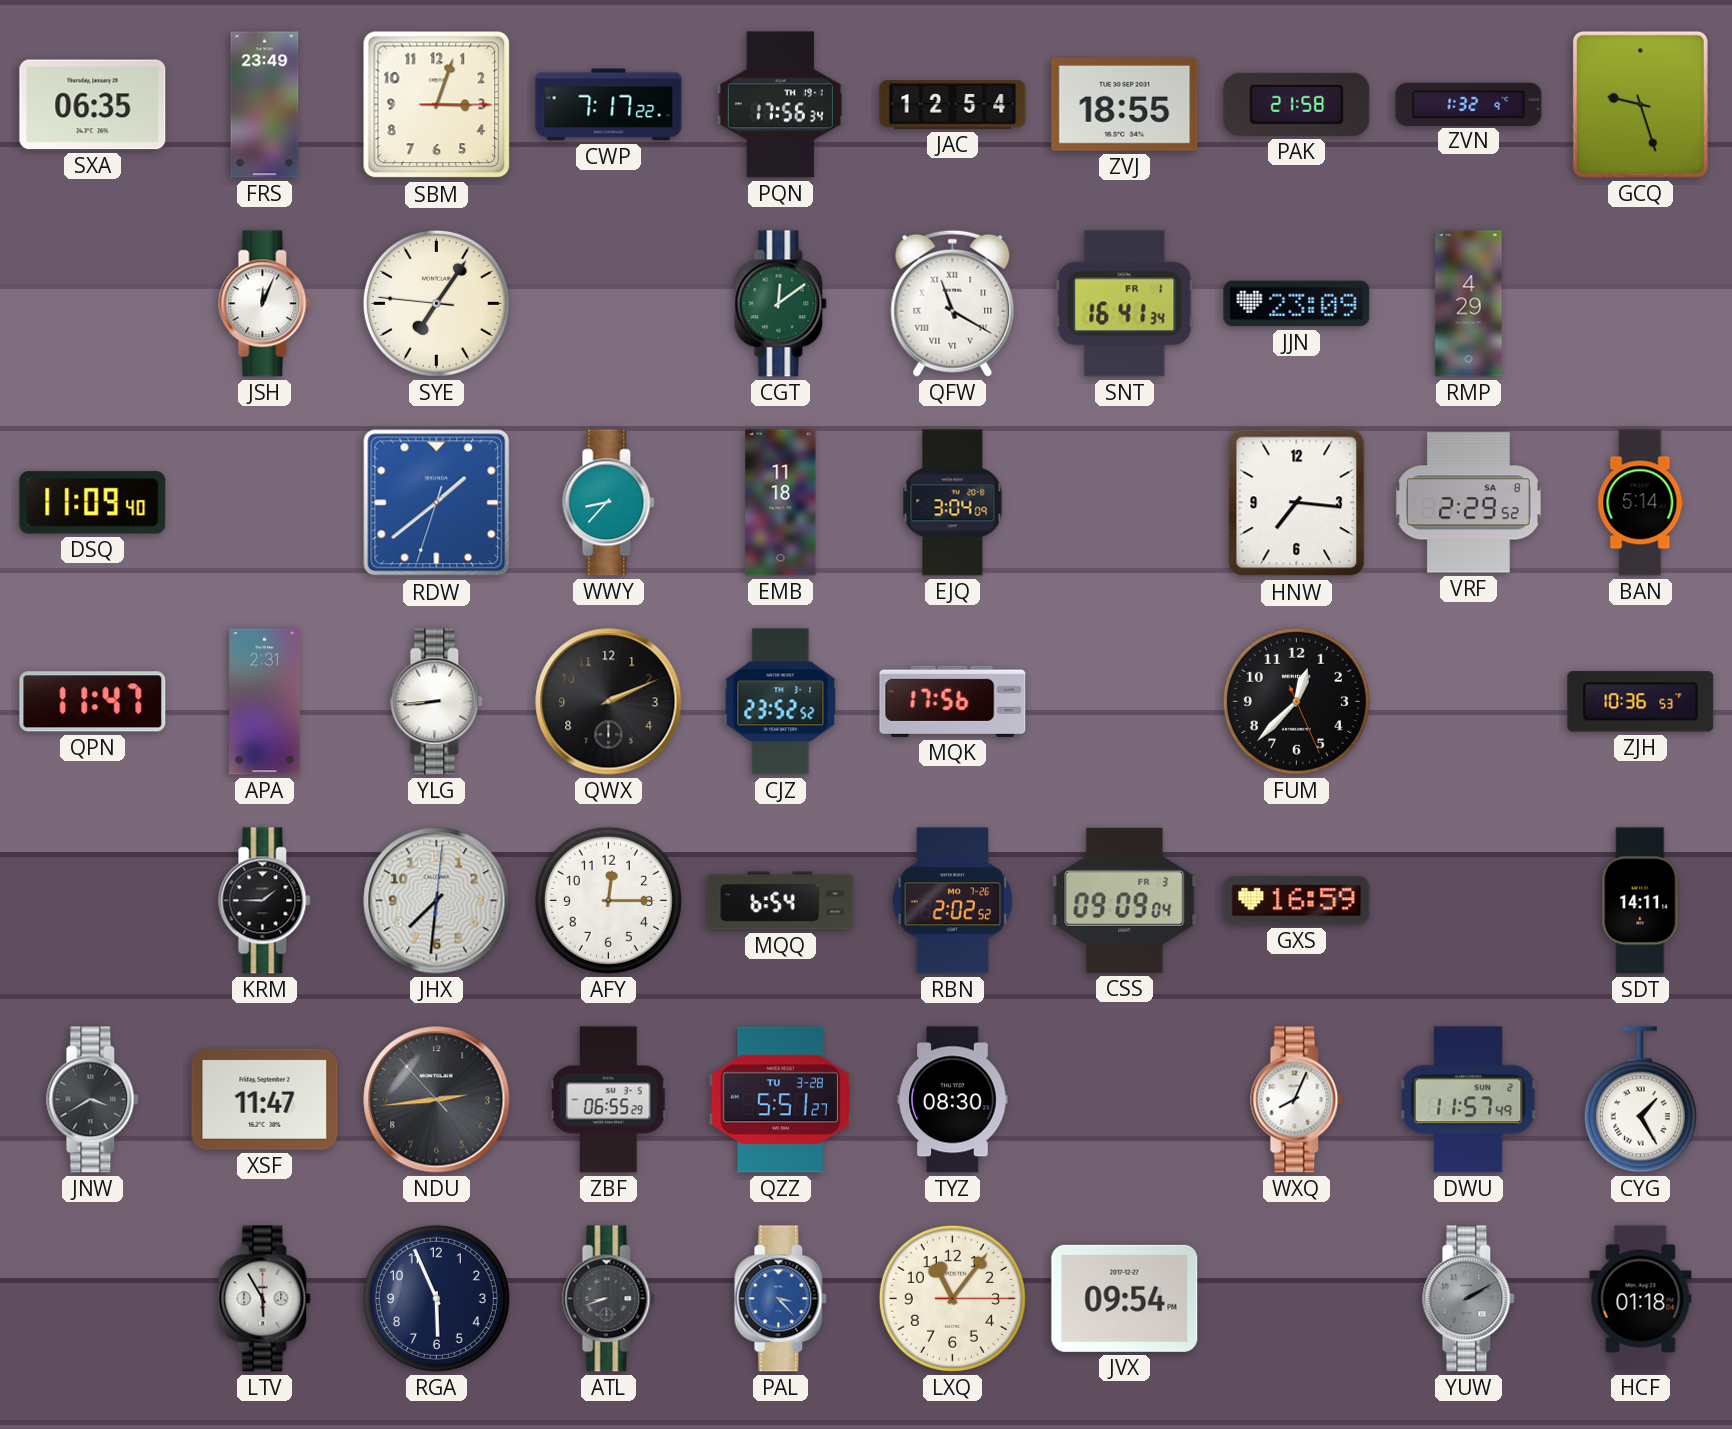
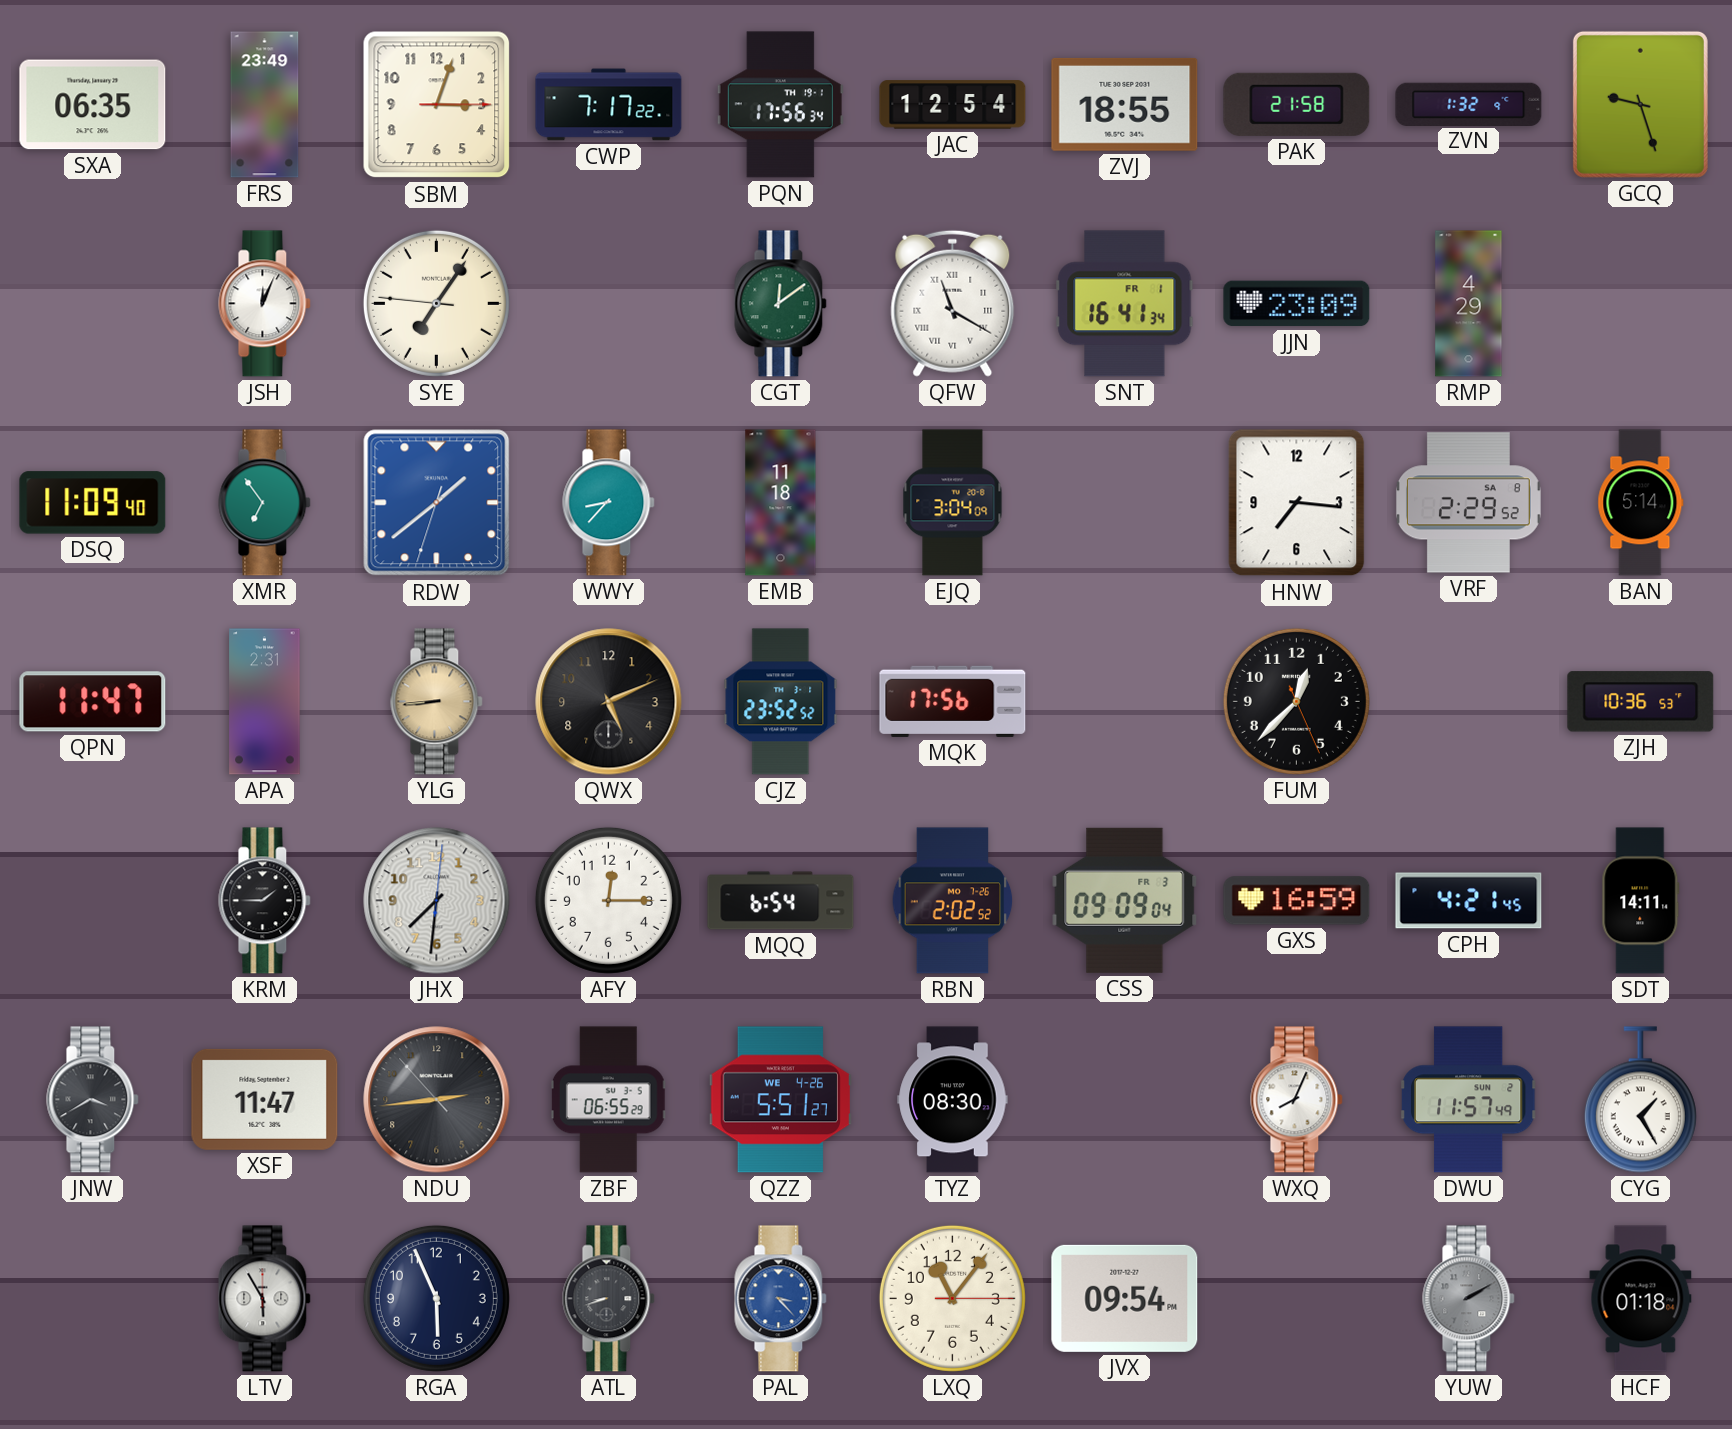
XMR: none -> 6:54 (265, 503)
YLG dial: white -> champagne (437, 702)
QWX: 2:11 -> 5:11 (609, 702)
CPH: none -> 4:21 (1469, 901)
QZZ date: TU 3-28 -> WE 4-26 (780, 1100)
